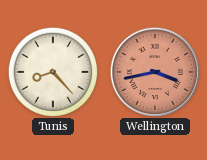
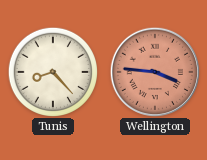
Wellington: 3:43 -> 3:46 (154, 71)
